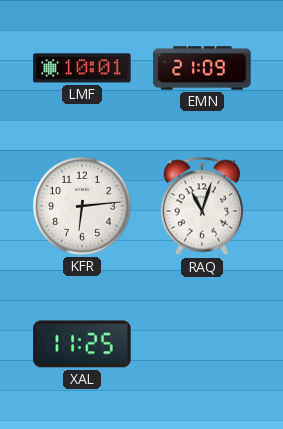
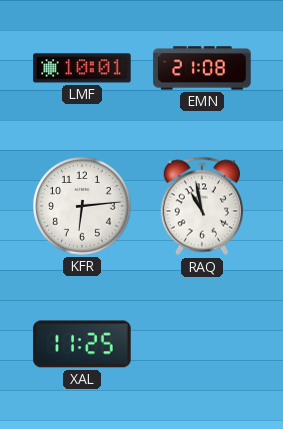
EMN: 21:09 -> 21:08 (202, 68)
RAQ: 11:03 -> 10:58 (202, 206)
